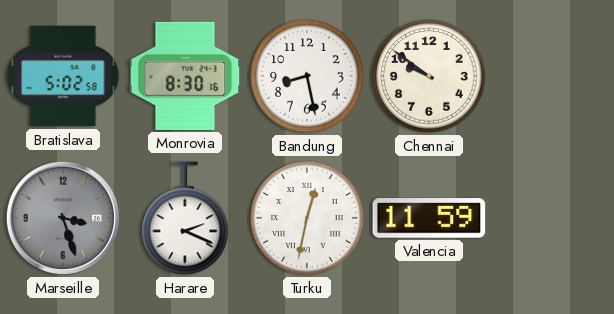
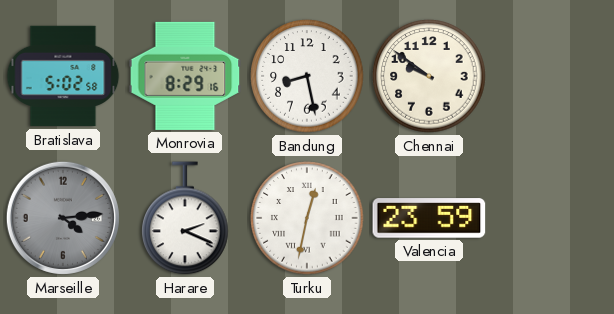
Monrovia: 8:30 -> 8:29 (185, 76)
Marseille: 3:27 -> 4:14 (63, 218)
Valencia: 11:59 -> 23:59 (429, 218)
